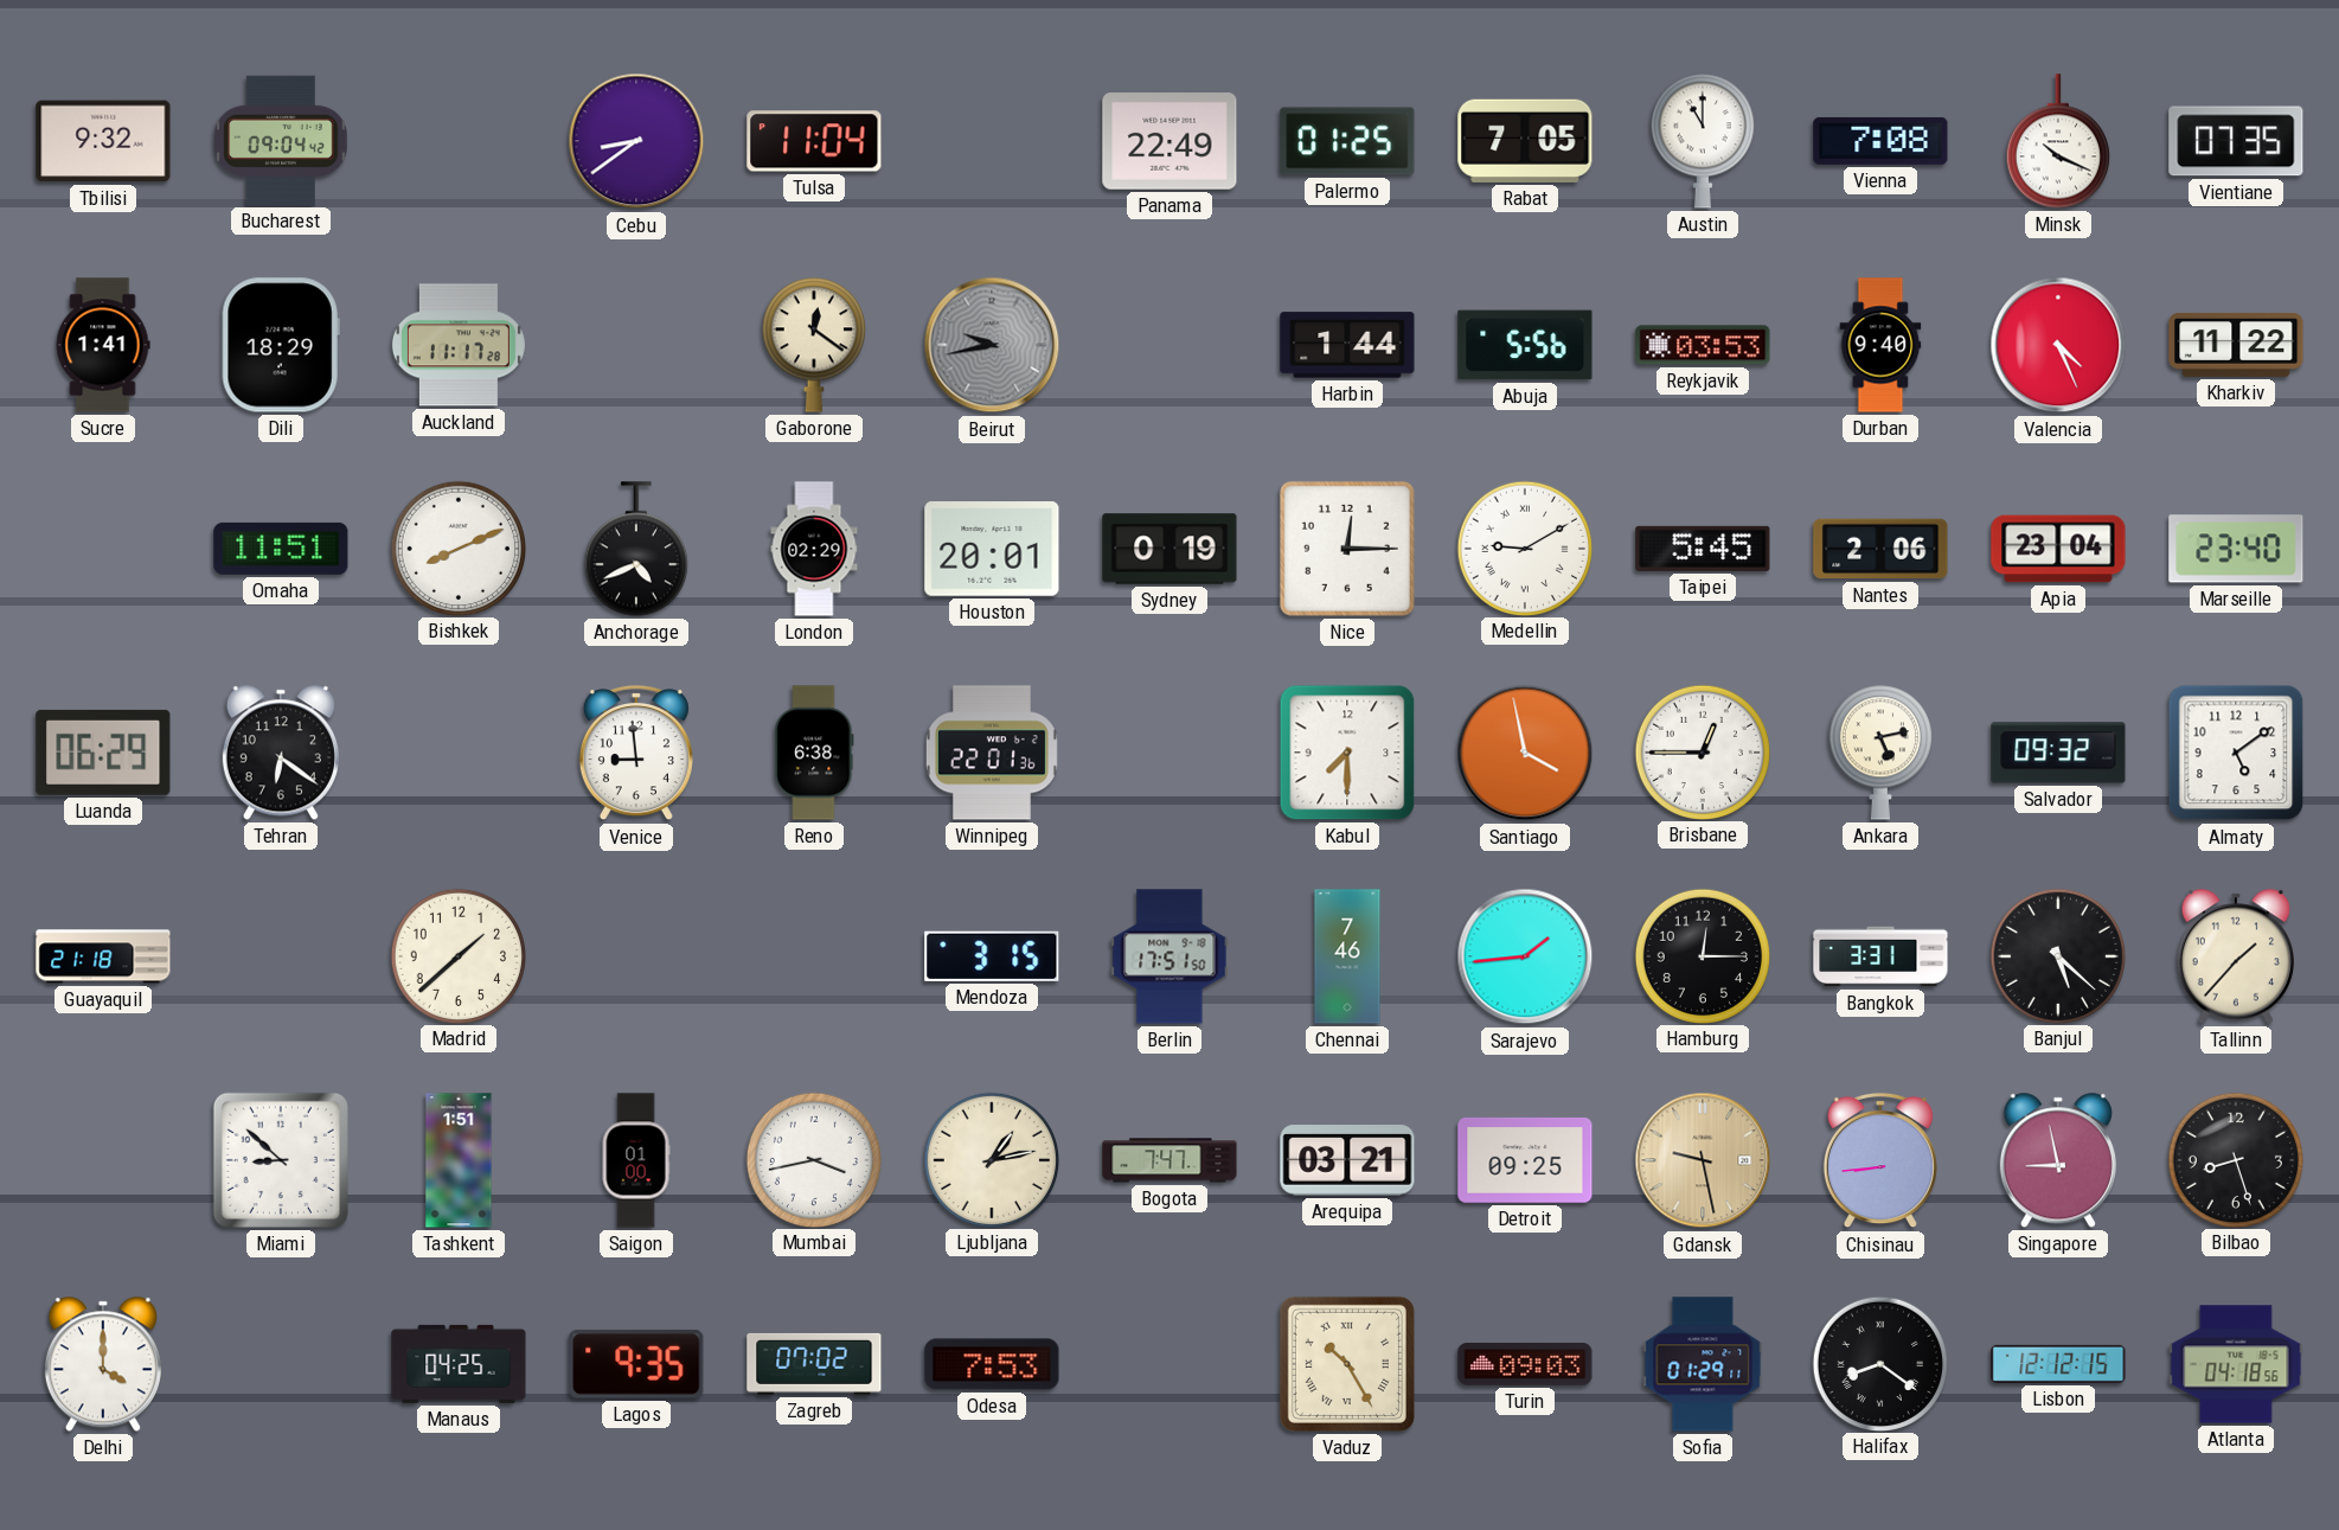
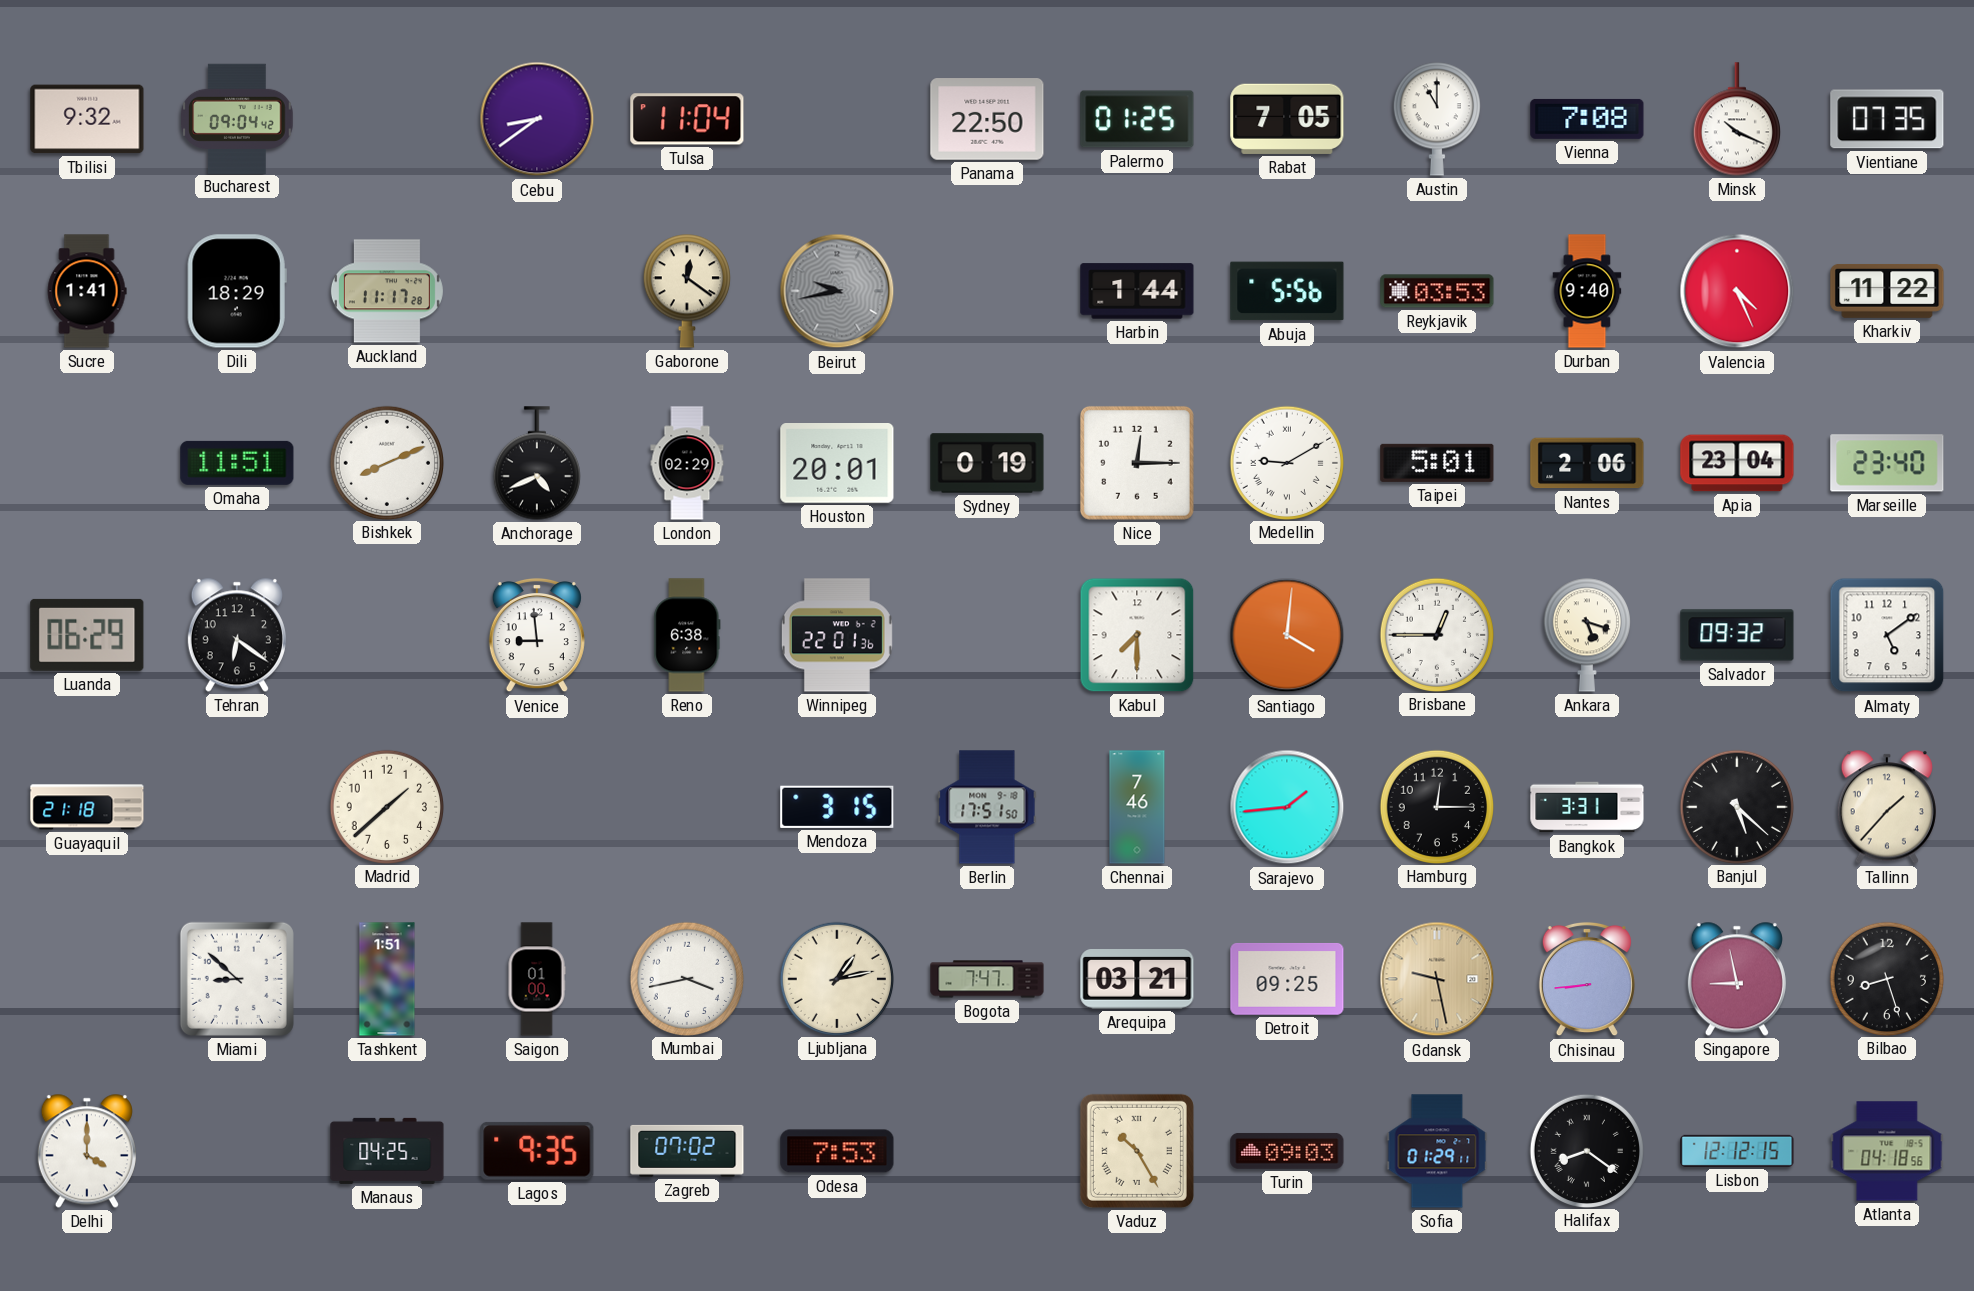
Panama: 22:49 -> 22:50 (987, 119)
Taipei: 5:45 -> 5:01 (1437, 463)
Santiago: 3:58 -> 4:01 (1287, 635)
Ankara: 5:13 -> 5:18 (1587, 635)
